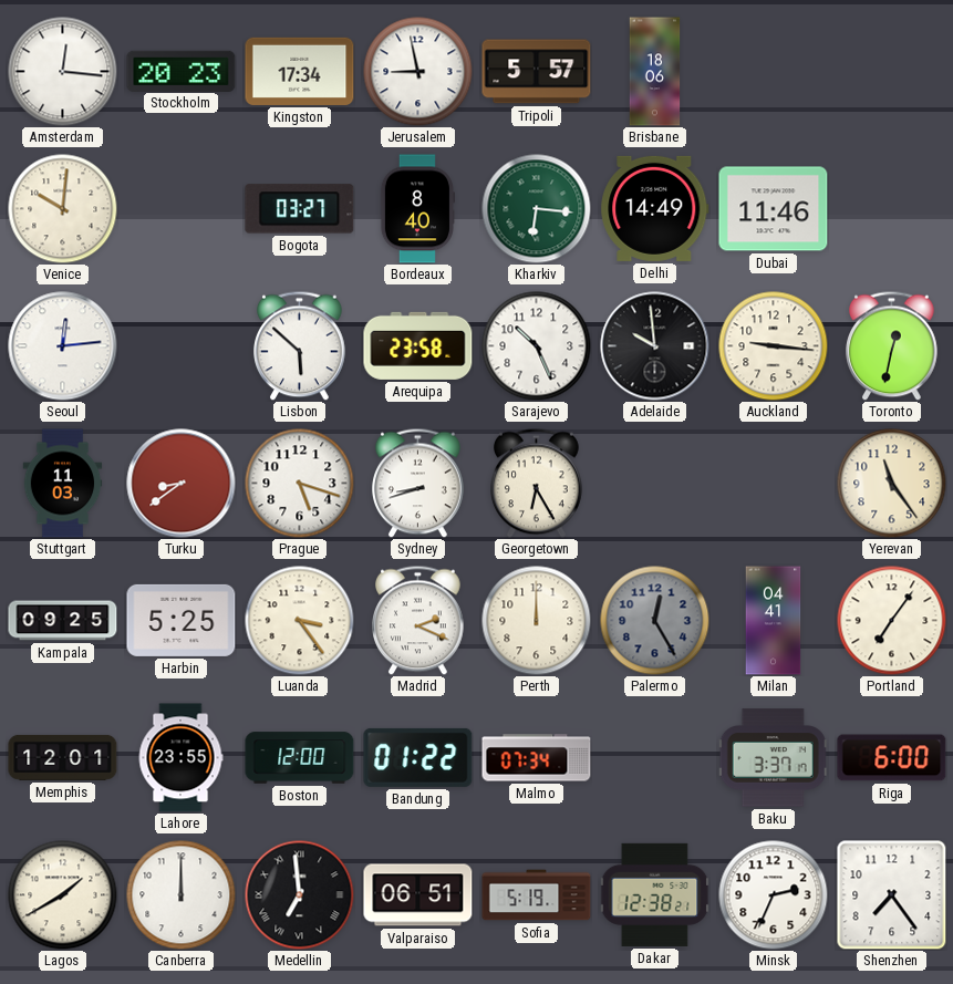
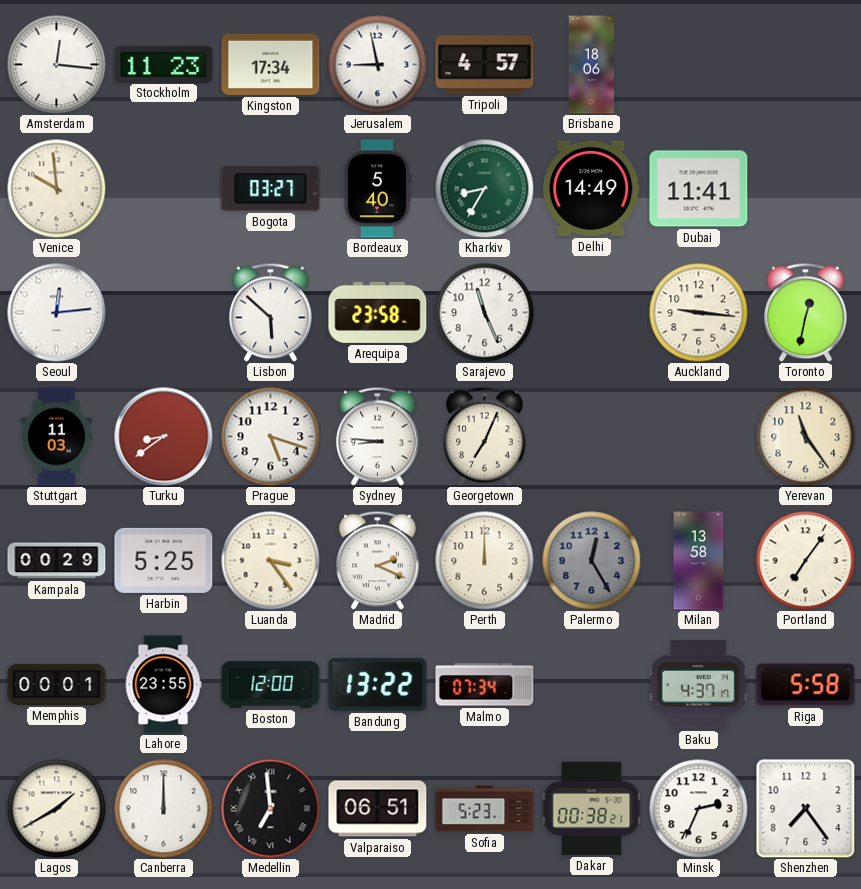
Stockholm: 20:23 -> 11:23 (164, 64)
Tripoli: 5:57 -> 4:57 (485, 65)
Venice: 10:01 -> 9:59 (57, 189)
Bordeaux: 8:40 -> 5:40 (377, 189)
Kharkiv: 6:16 -> 8:35 (485, 189)
Dubai: 11:46 -> 11:41 (699, 189)
Sarajevo: 10:26 -> 11:26 (485, 313)
Adelaide: 9:59 -> none (655, 346)
Sydney: 8:42 -> 8:46 (378, 436)
Georgetown: 6:25 -> 7:04 (485, 436)
Kampala: 09:25 -> 00:29 (57, 561)
Milan: 04:41 -> 13:58 (699, 561)
Memphis: 12:01 -> 00:01 (57, 684)
Bandung: 01:22 -> 13:22 (378, 684)
Baku: 3:37 -> 4:37 (698, 685)
Riga: 6:00 -> 5:58 (806, 685)
Sofia: 5:19 -> 5:23 (485, 809)
Dakar: 12:38 -> 00:38 (591, 808)
